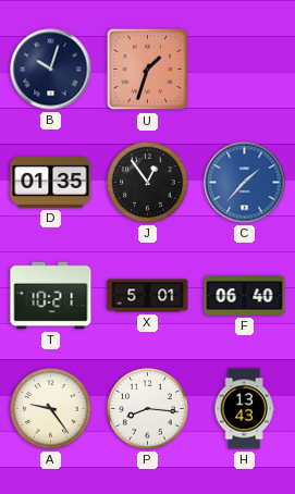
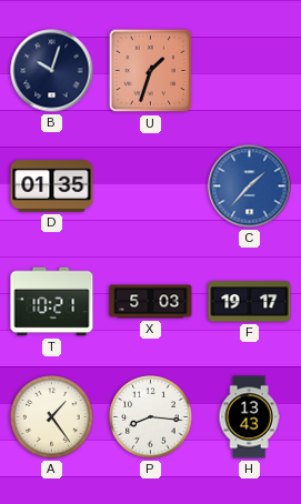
J: 12:54 -> none (148, 183)
X: 5:01 -> 5:03 (151, 302)
F: 06:40 -> 19:17 (250, 302)
A: 9:24 -> 1:24 (52, 417)
